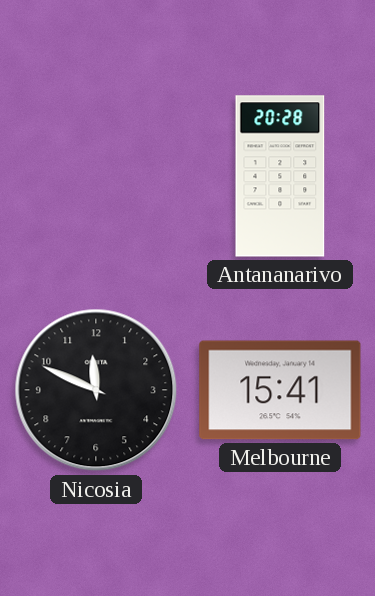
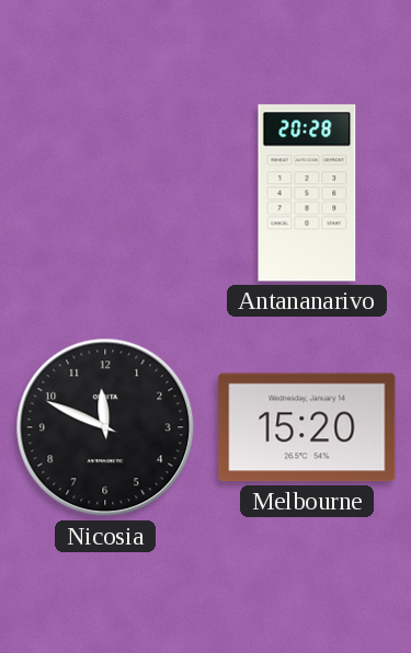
Melbourne: 15:41 -> 15:20 (307, 427)
